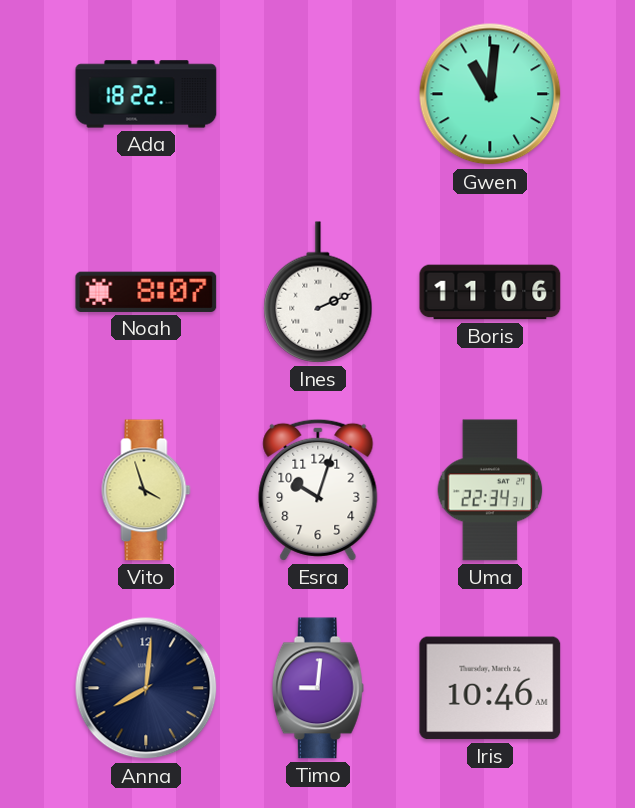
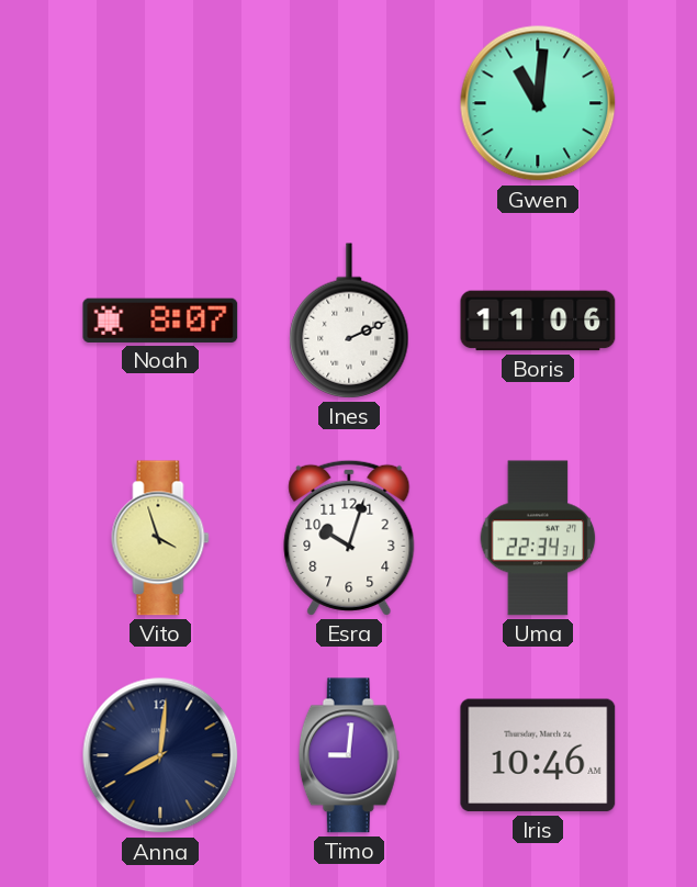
Ada: 18:22 -> none (146, 94)
